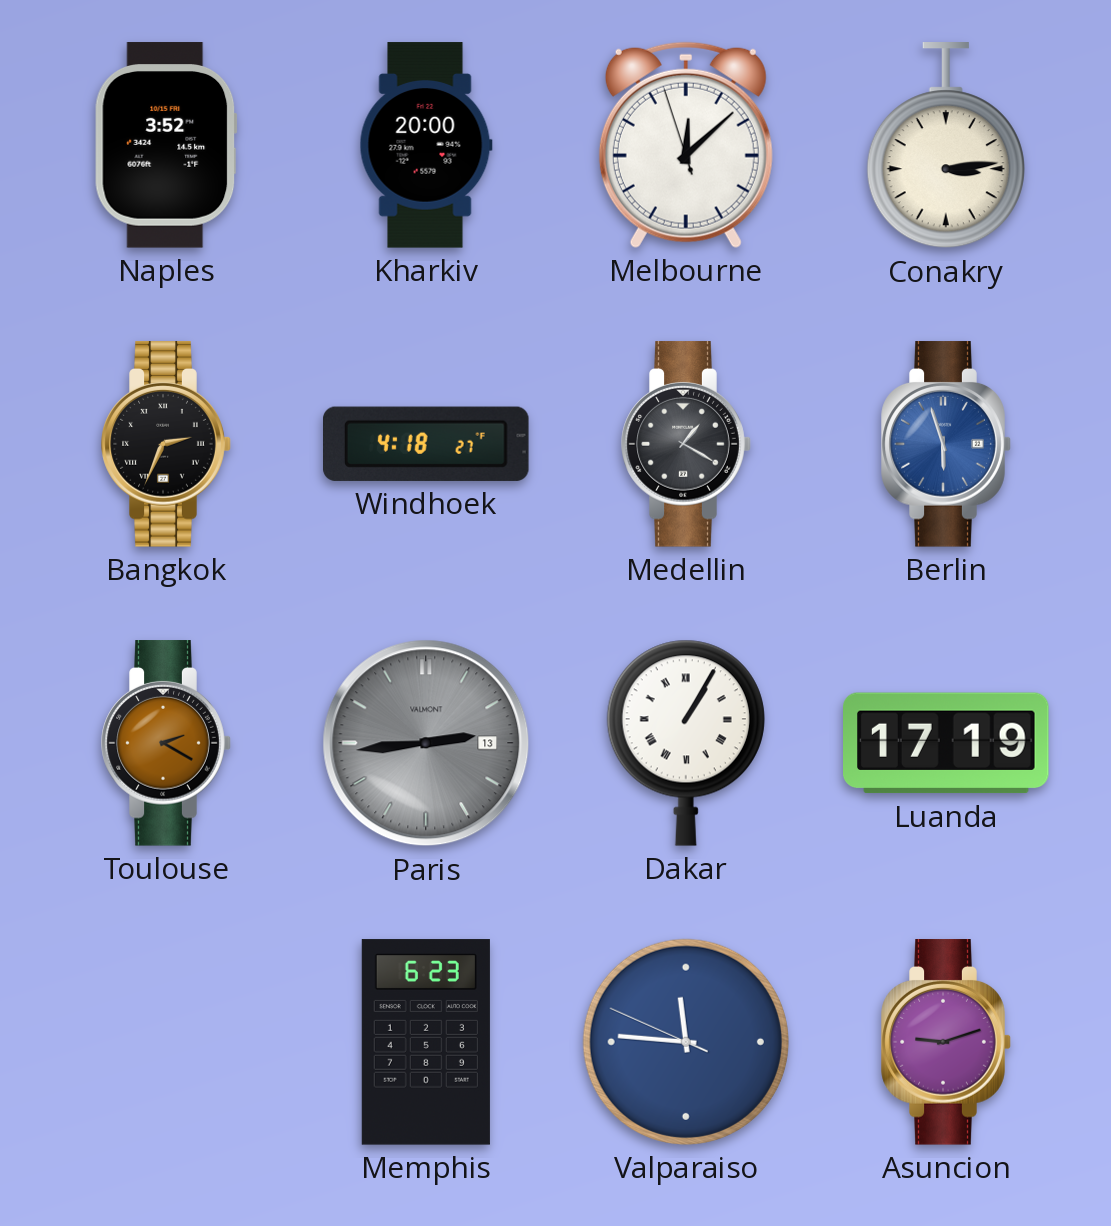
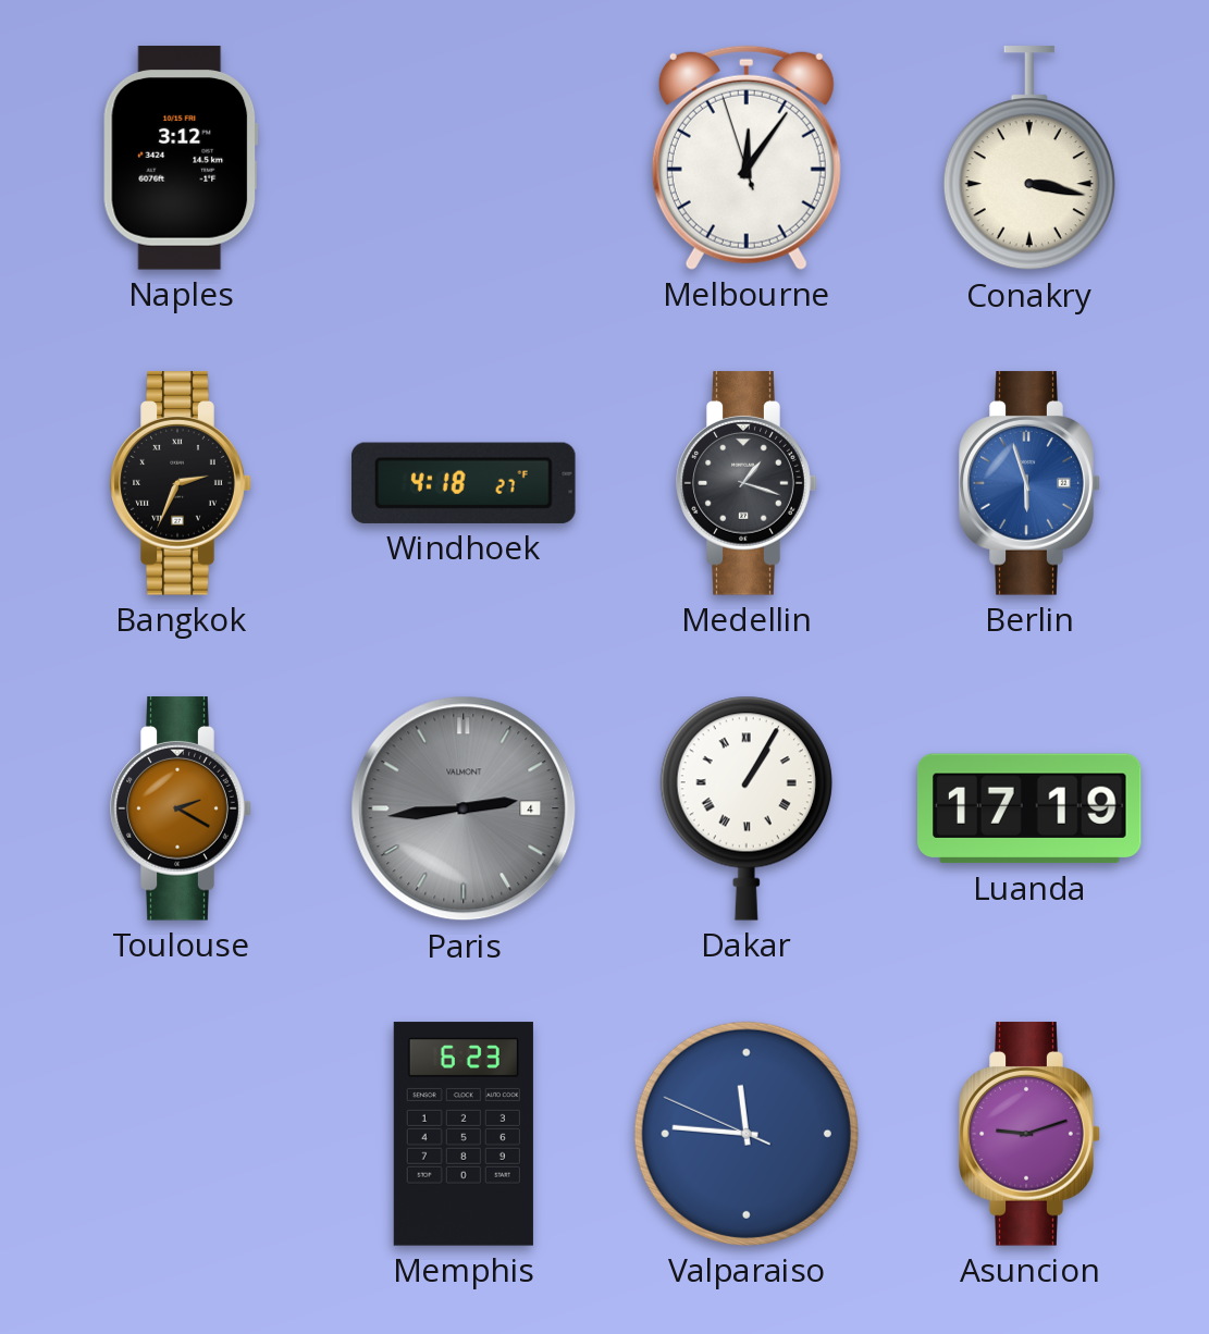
Naples: 3:52 -> 3:12 (181, 158)
Kharkiv: 20:00 -> none (426, 145)
Melbourne: 12:07 -> 12:05 (747, 158)
Conakry: 3:14 -> 3:17 (1029, 159)
Medellin: 1:20 -> 1:18 (747, 483)
Paris date: 13 -> 4 (464, 808)
